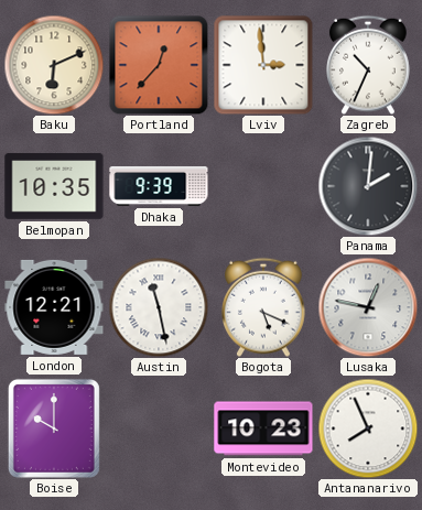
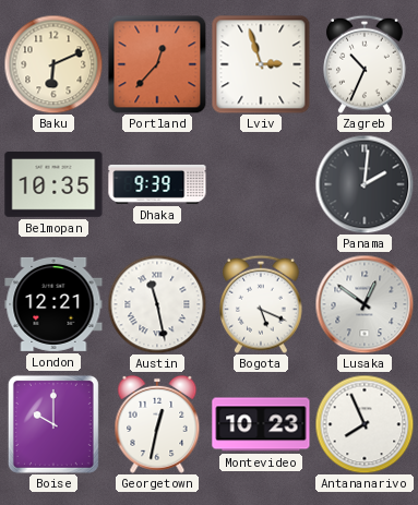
Lviv: 2:59 -> 2:57 (261, 64)
Lusaka: 12:47 -> 12:51 (365, 304)
Georgetown: none -> 12:32 (157, 424)
